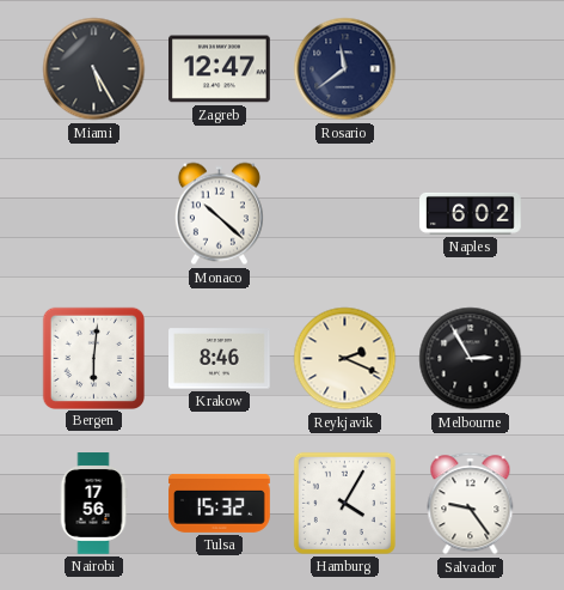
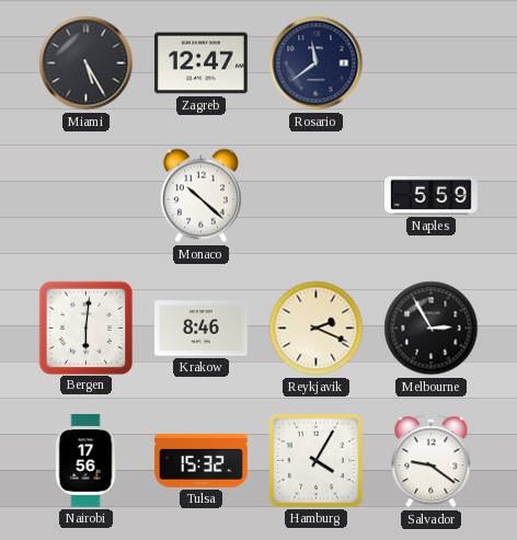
Naples: 6:02 -> 5:59 (432, 195)
Salvador: 9:24 -> 9:21 (432, 461)
